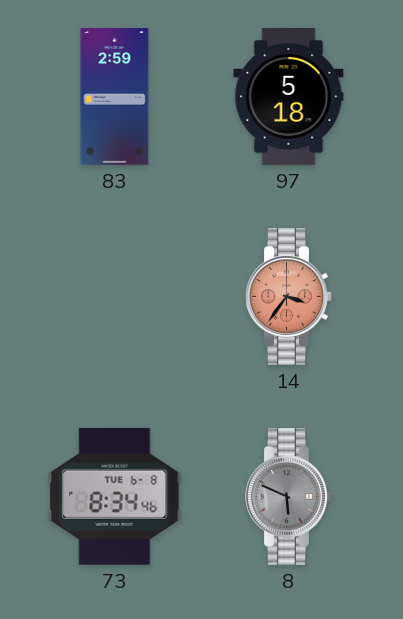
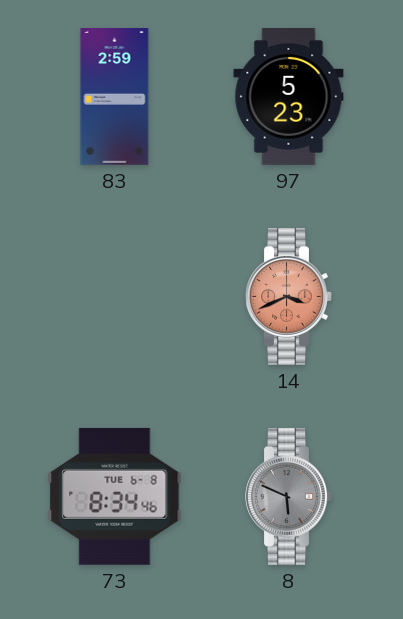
97: 5:18 -> 5:23 (289, 97)
14: 3:36 -> 3:41 (289, 296)
